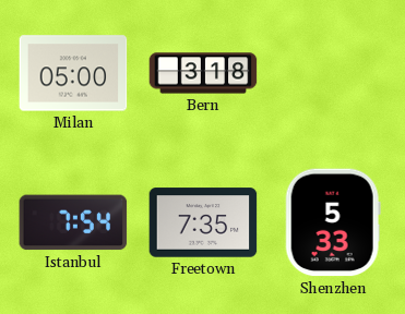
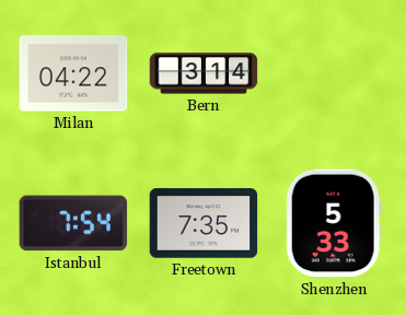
Milan: 05:00 -> 04:22 (73, 73)
Bern: 3:18 -> 3:14 (204, 73)
